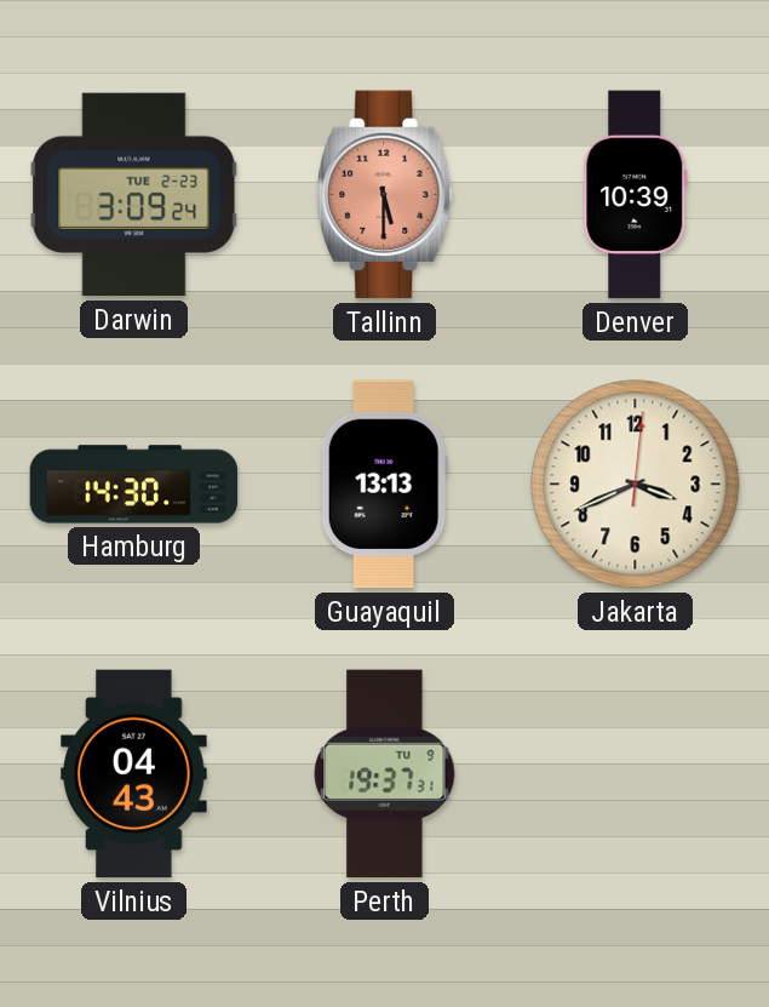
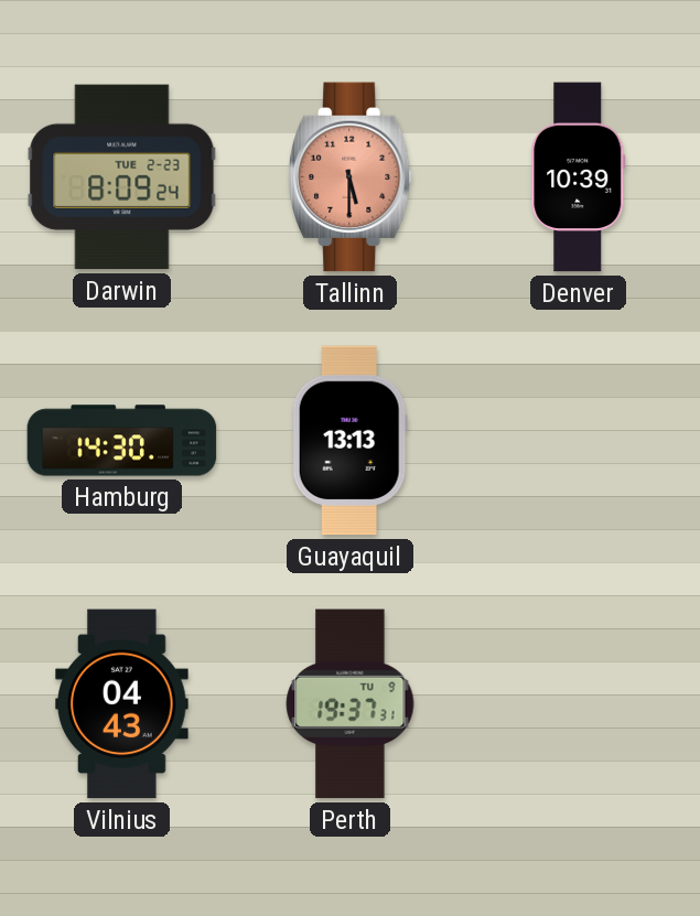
Darwin: 3:09 -> 8:09 (122, 177)
Jakarta: 3:41 -> none (636, 485)
